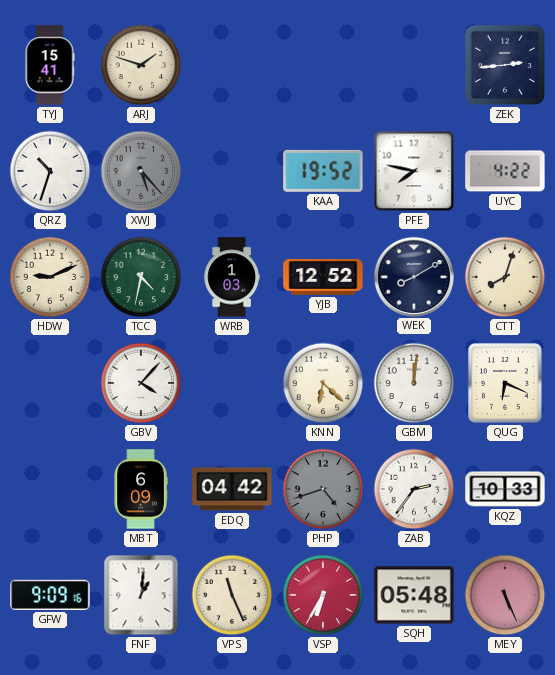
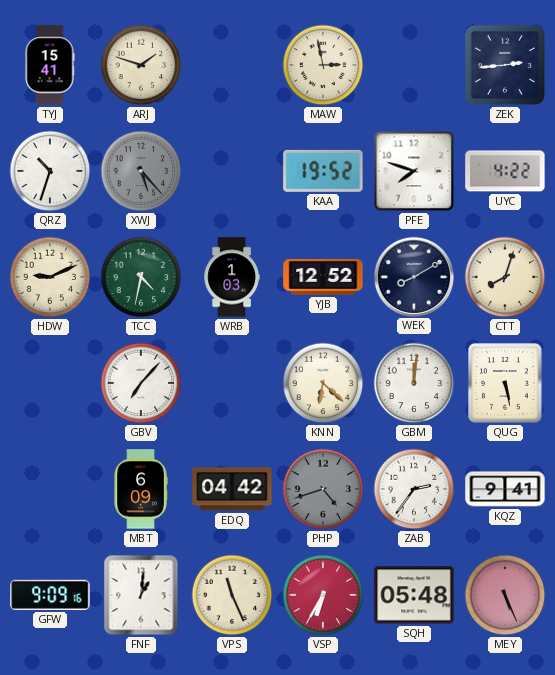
MAW: none -> 2:58 (323, 65)
PFE: 7:47 -> 7:48 (414, 171)
GBV: 4:07 -> 7:07 (141, 383)
QUG: 6:19 -> 5:28 (506, 384)
KQZ: 10:33 -> 9:41 (505, 489)
